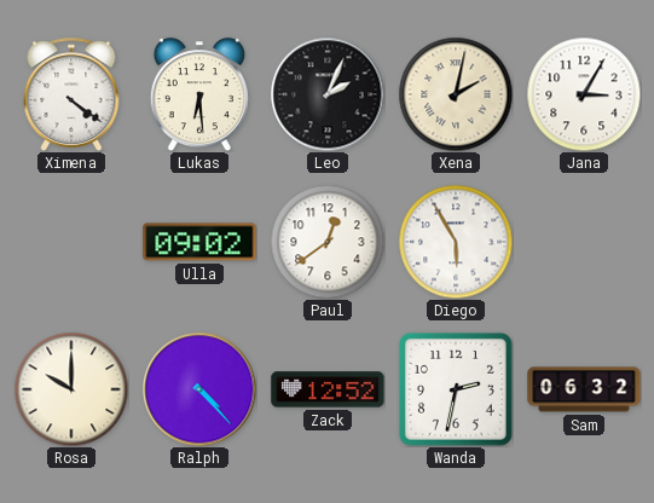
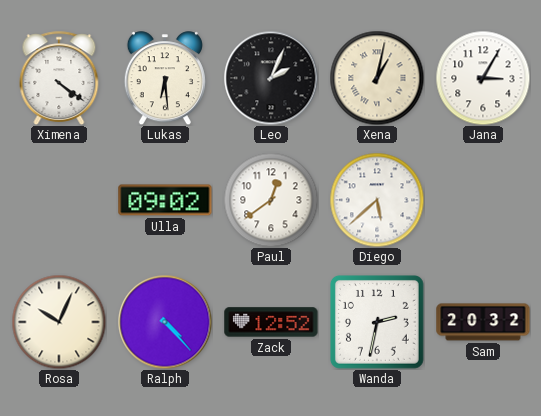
Xena: 2:02 -> 1:02 (377, 78)
Diego: 5:55 -> 5:38 (377, 200)
Rosa: 10:00 -> 10:04 (59, 322)
Sam: 06:32 -> 20:32 (483, 322)
